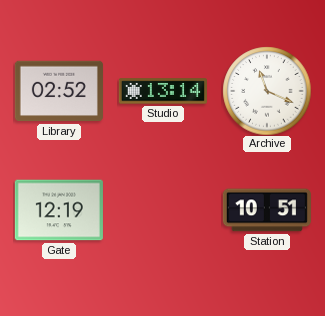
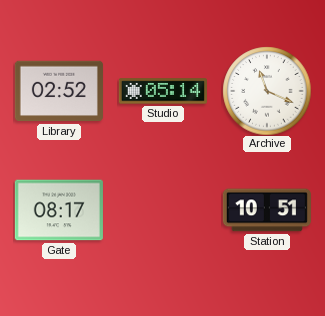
Studio: 13:14 -> 05:14 (163, 91)
Gate: 12:19 -> 08:17 (59, 210)
